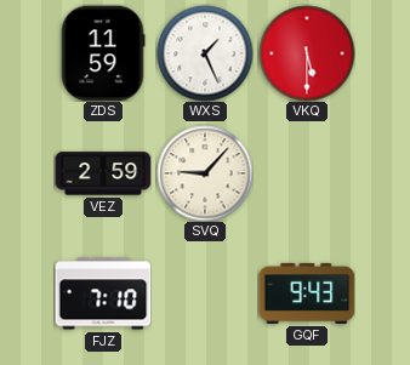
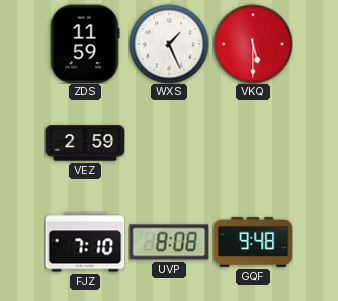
SVQ: 9:07 -> none (205, 173)
UVP: none -> 8:08 (169, 242)
GQF: 9:43 -> 9:48 (253, 242)
